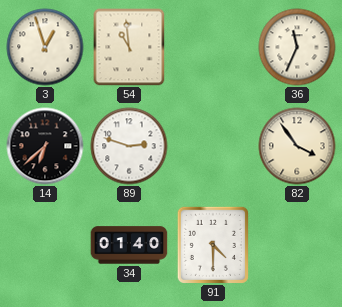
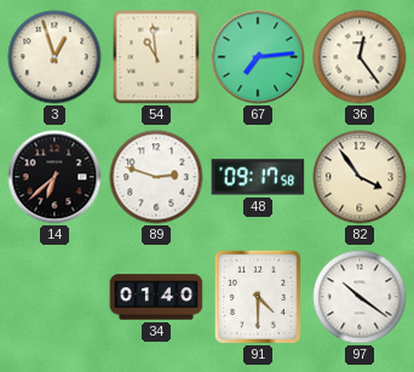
67: none -> 7:14 (258, 57)
36: 11:34 -> 12:24 (360, 57)
48: none -> 09:17 (258, 177)
97: none -> 10:21 (360, 297)
